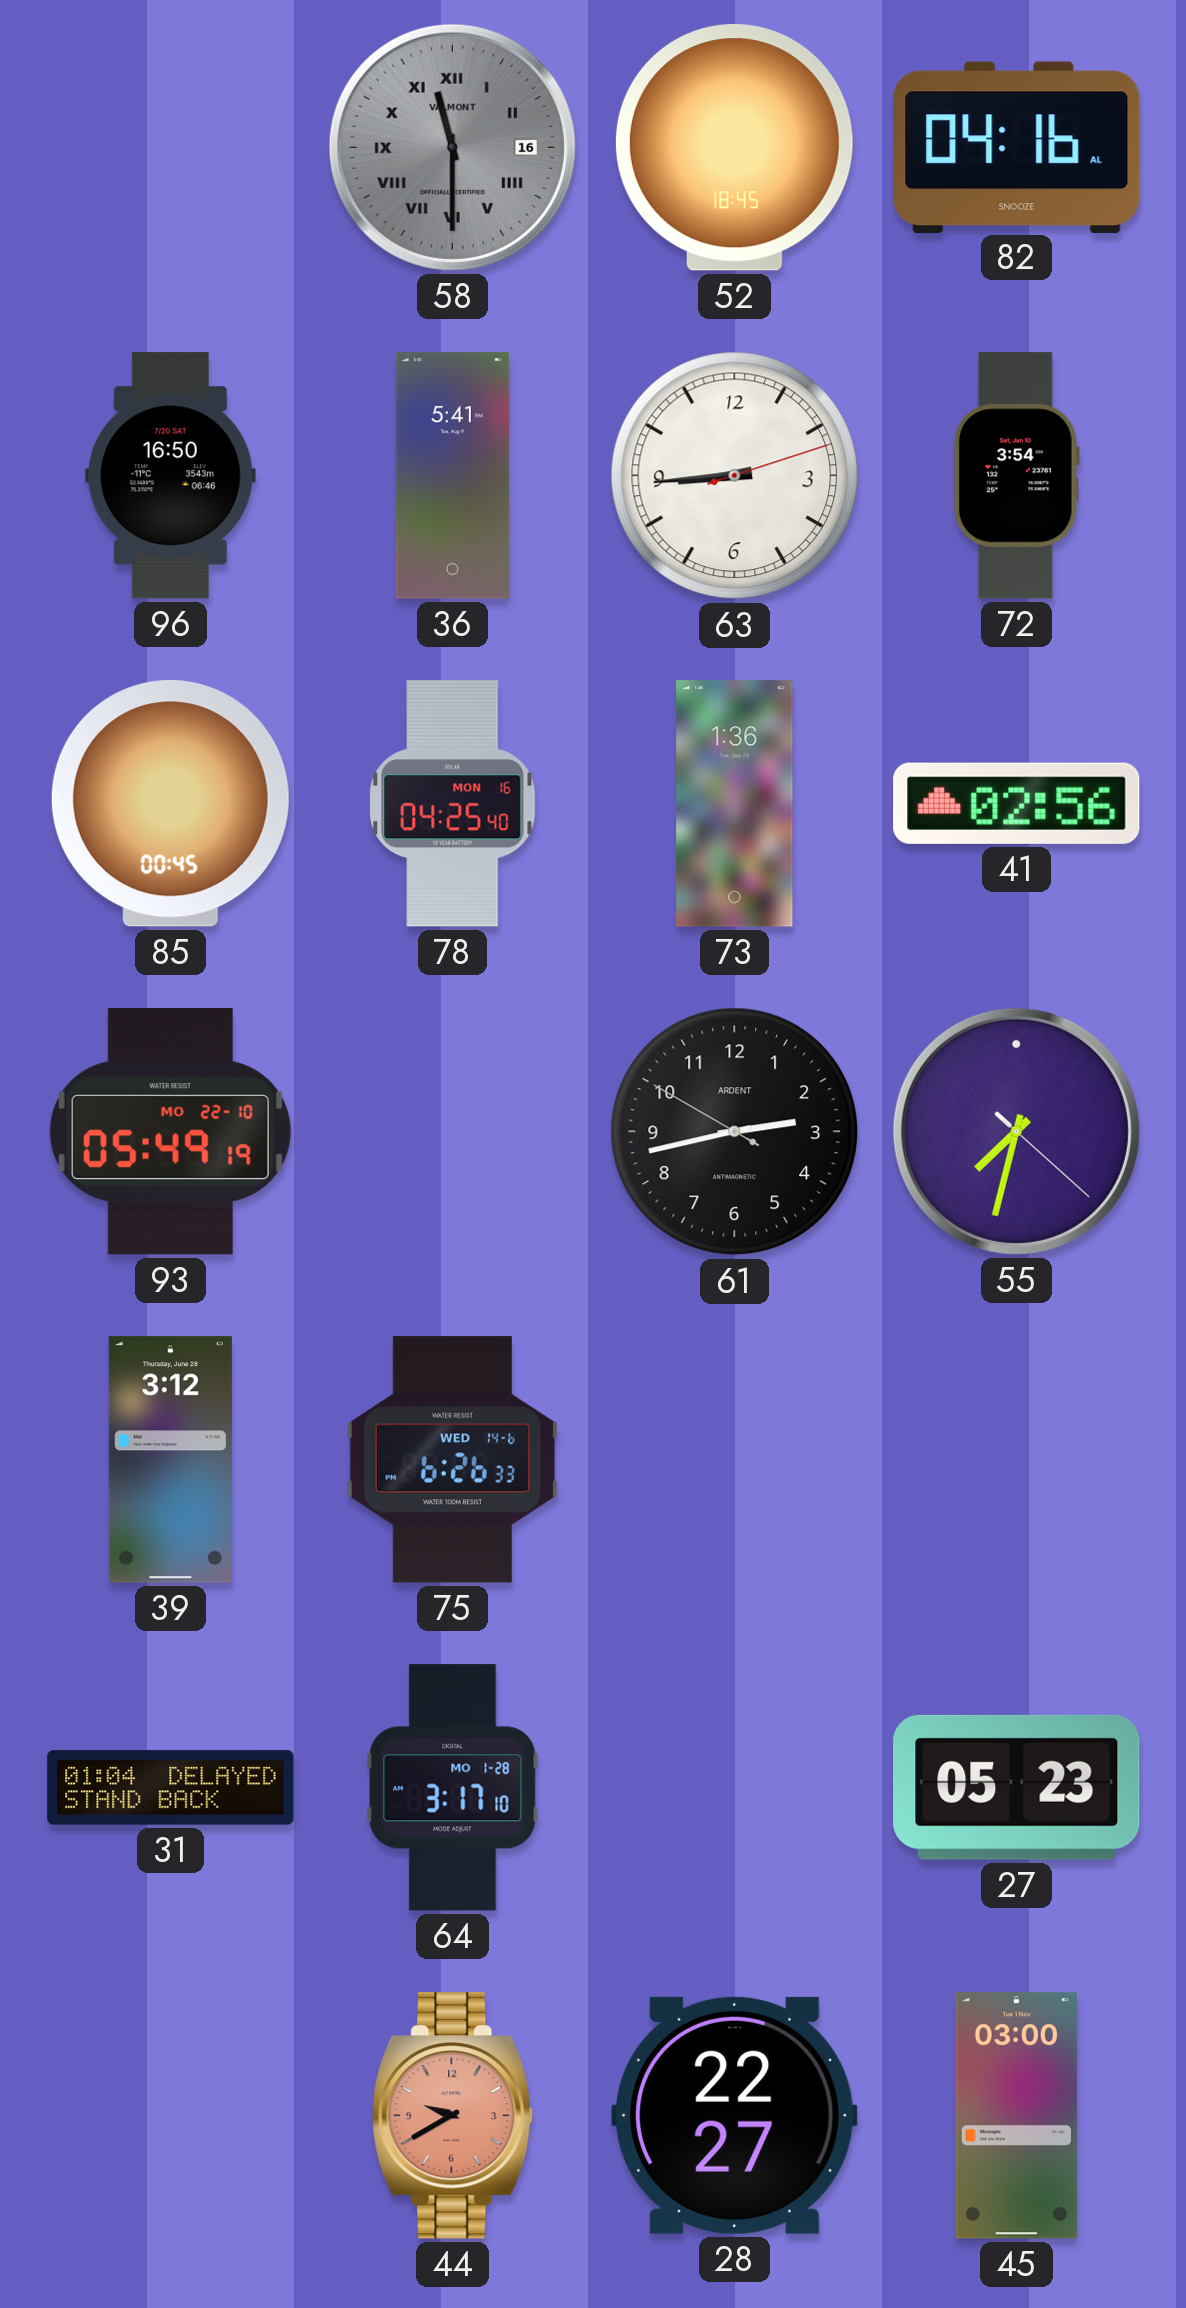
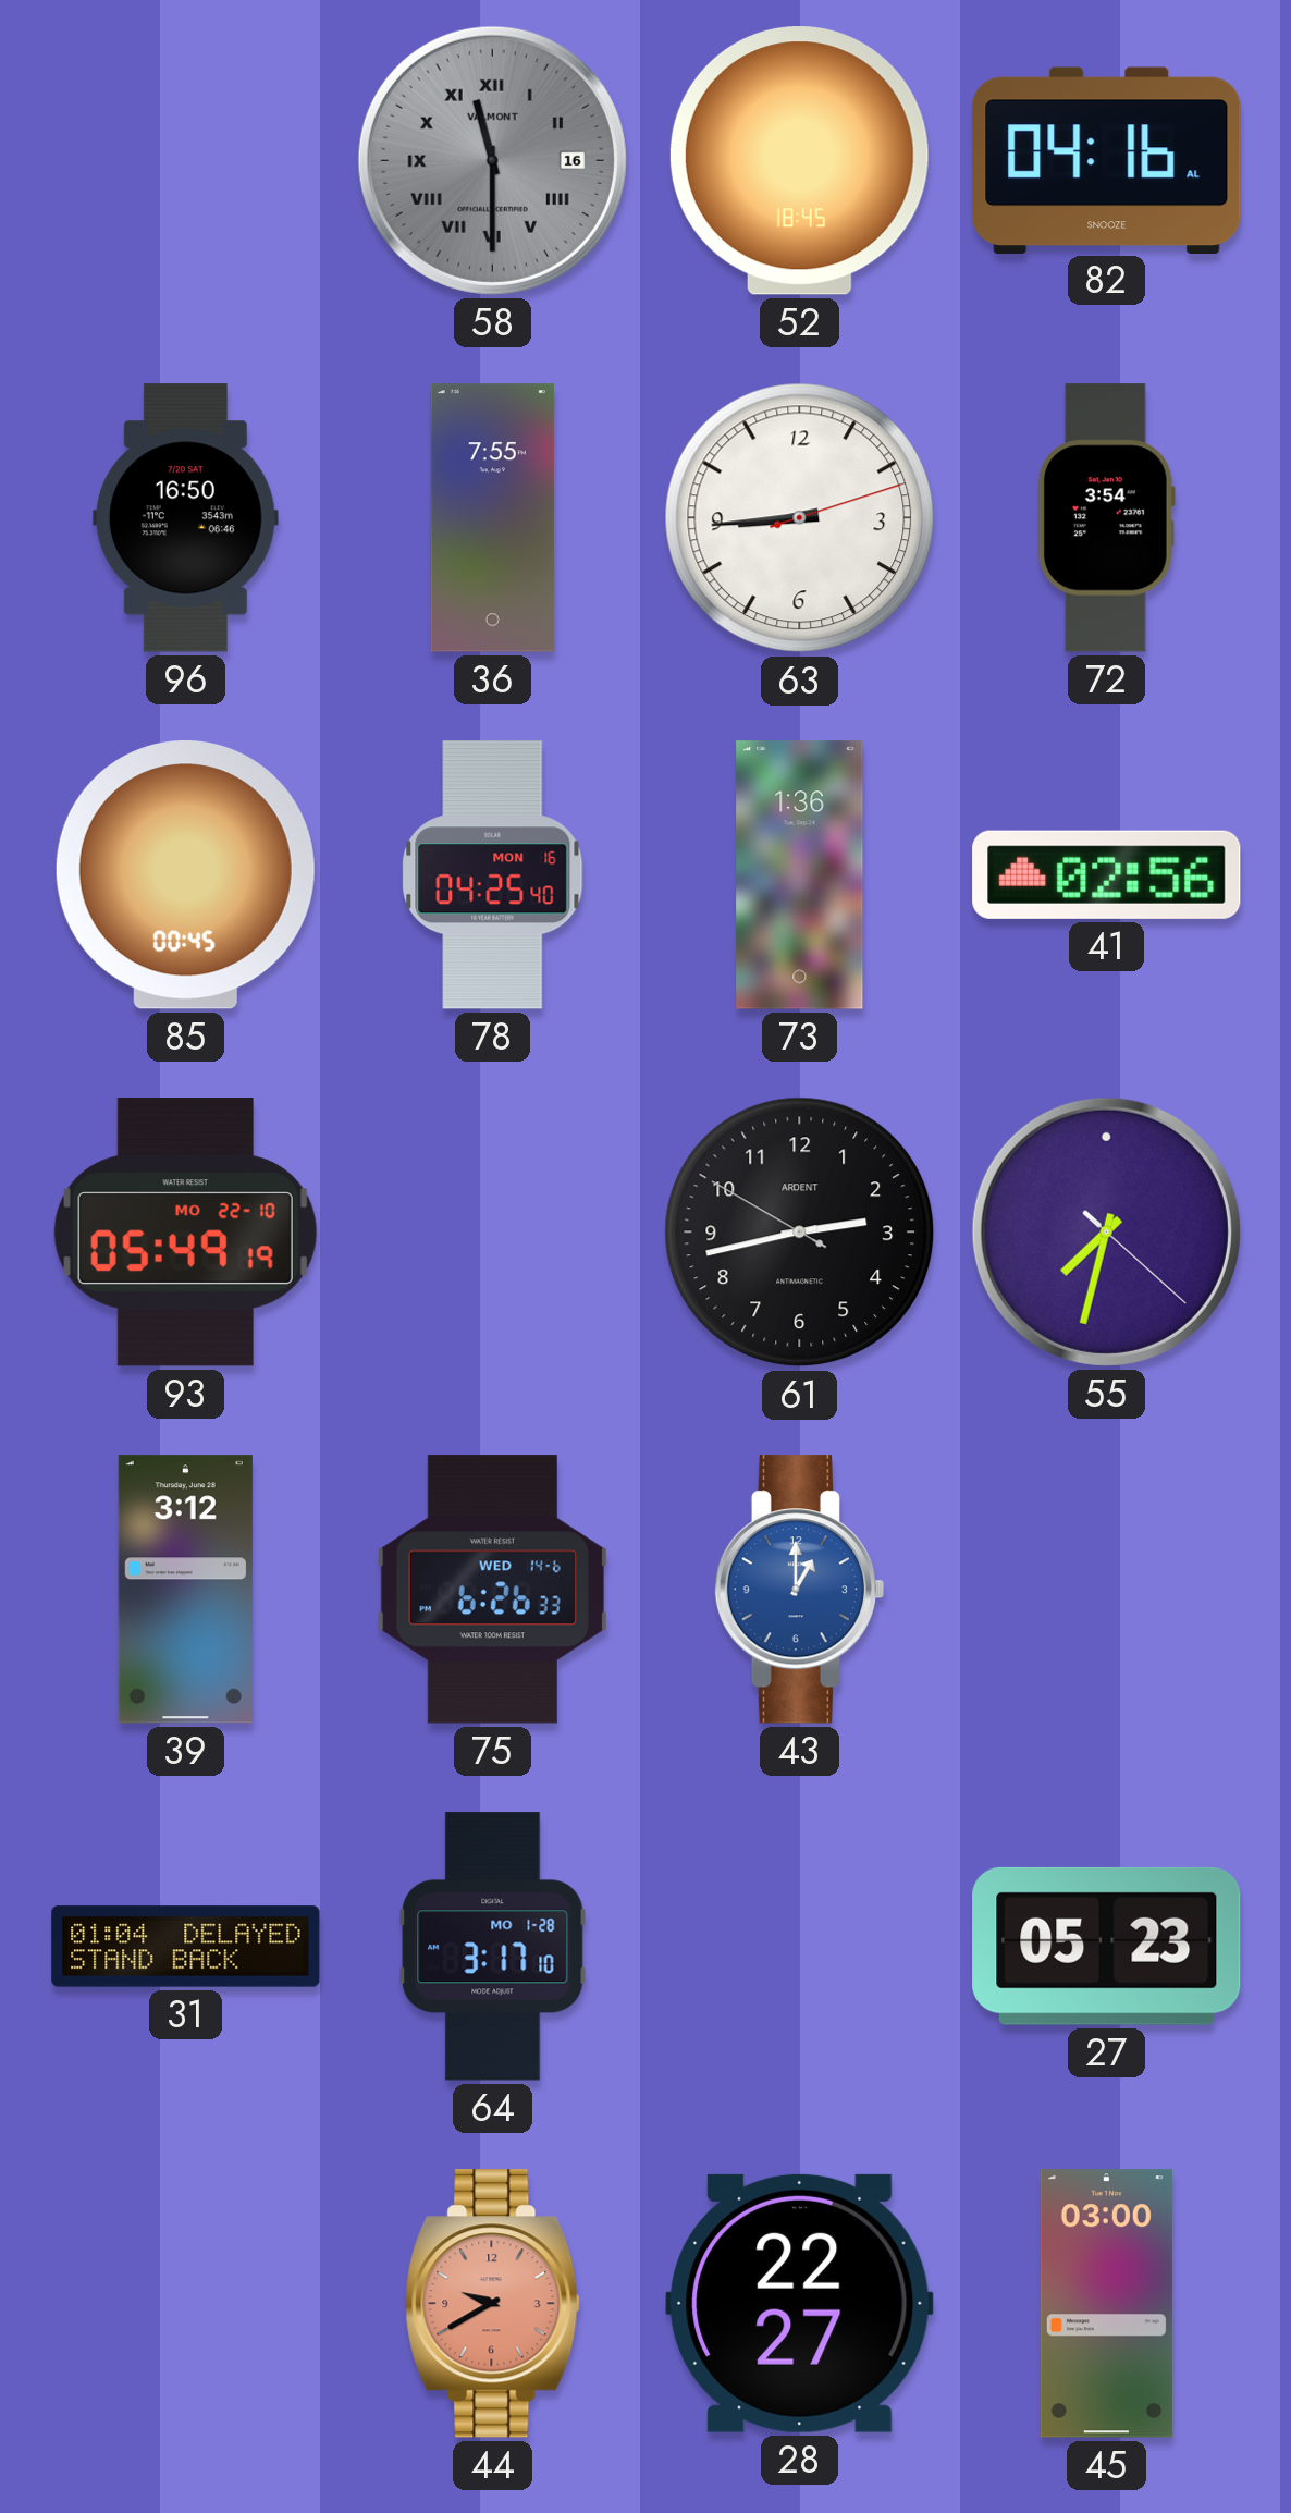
36: 5:41 -> 7:55 (492, 518)
43: none -> 1:00 (799, 1590)
